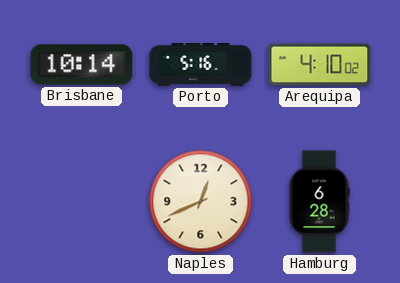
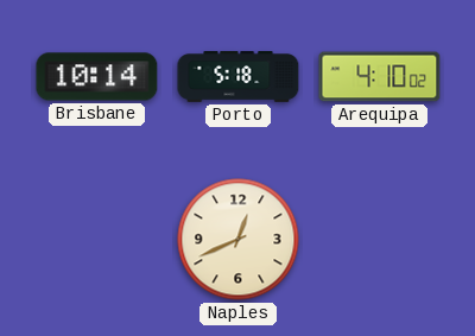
Porto: 5:16 -> 5:18 (239, 77)
Hamburg: 6:28 -> none (319, 202)
